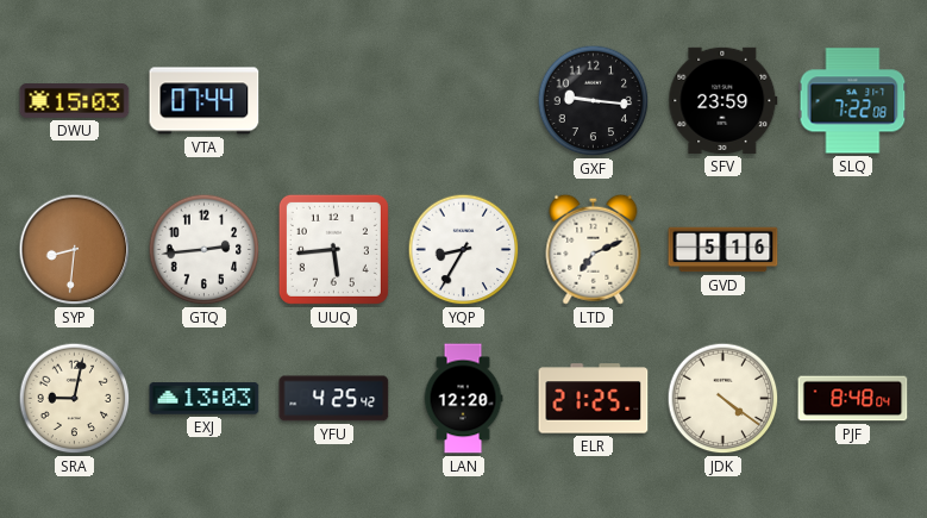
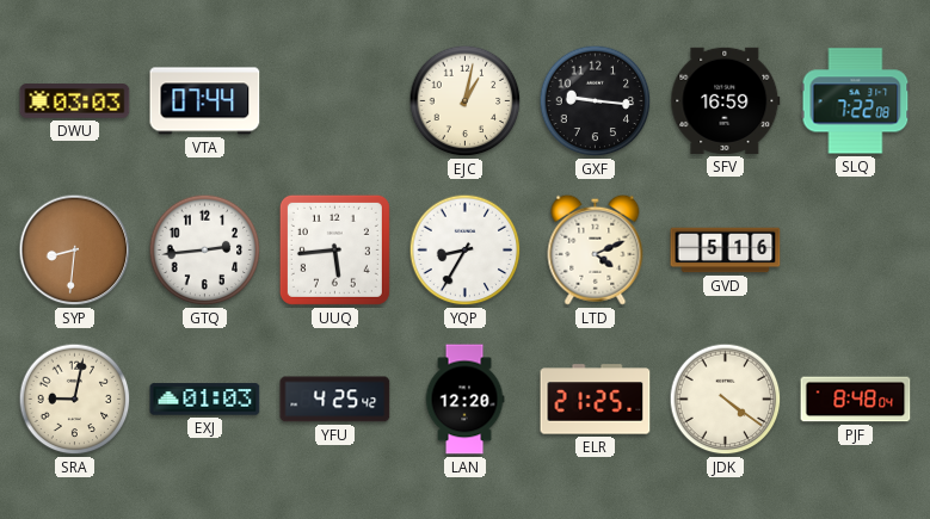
DWU: 15:03 -> 03:03 (75, 101)
EJC: none -> 1:02 (466, 101)
SFV: 23:59 -> 16:59 (726, 100)
LTD: 7:11 -> 4:11 (596, 249)
EXJ: 13:03 -> 01:03 (205, 400)
